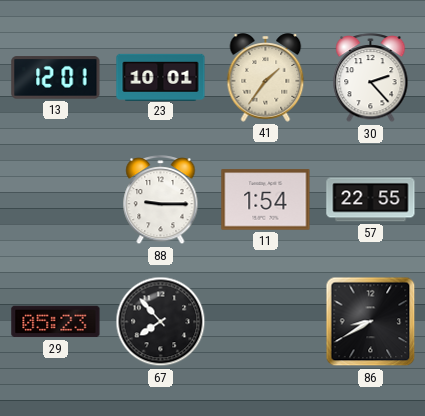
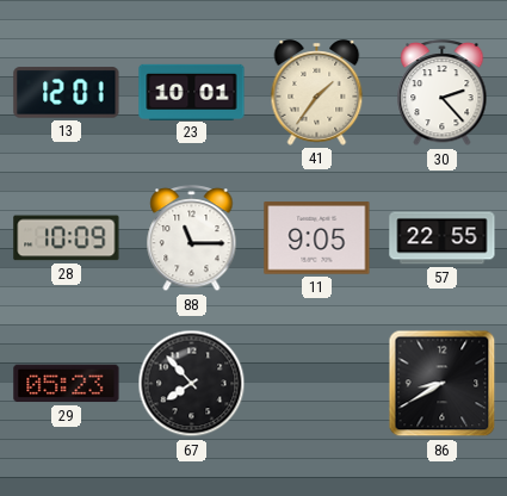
28: none -> 10:09 (67, 238)
88: 9:15 -> 11:15 (192, 238)
11: 1:54 -> 9:05 (317, 238)
